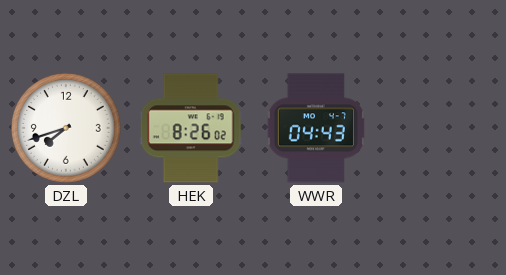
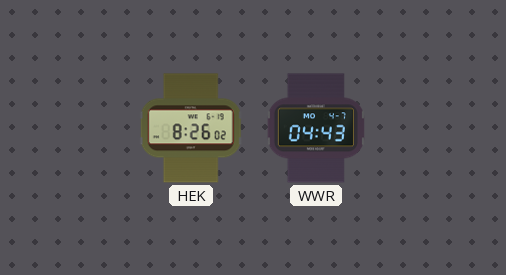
DZL: 7:42 -> none (66, 128)
